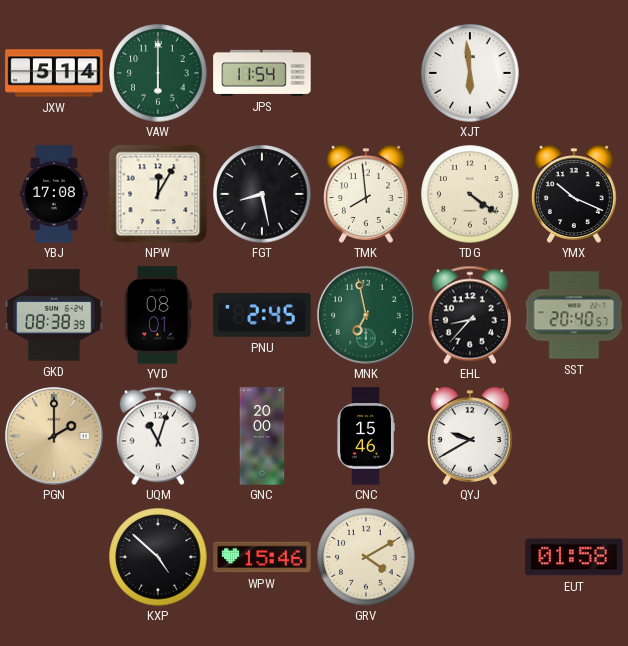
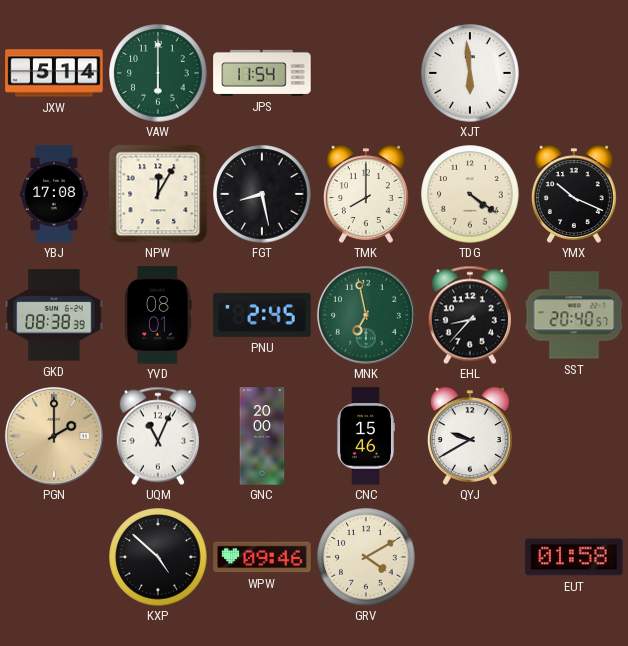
TMK: 7:59 -> 8:00 (366, 194)
UQM: 11:03 -> 11:04 (158, 436)
WPW: 15:46 -> 09:46 (262, 557)
